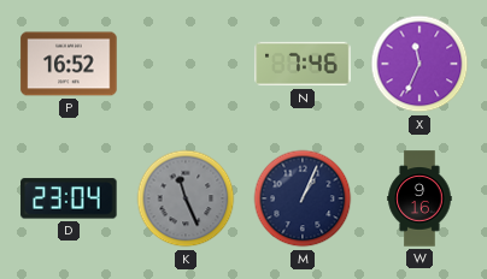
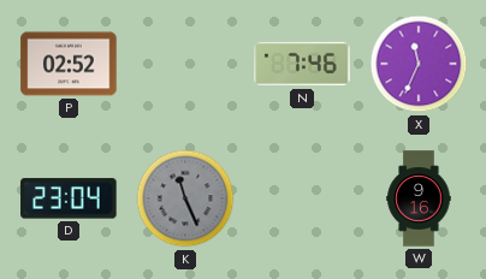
P: 16:52 -> 02:52 (69, 64)
M: 1:04 -> none (303, 198)
